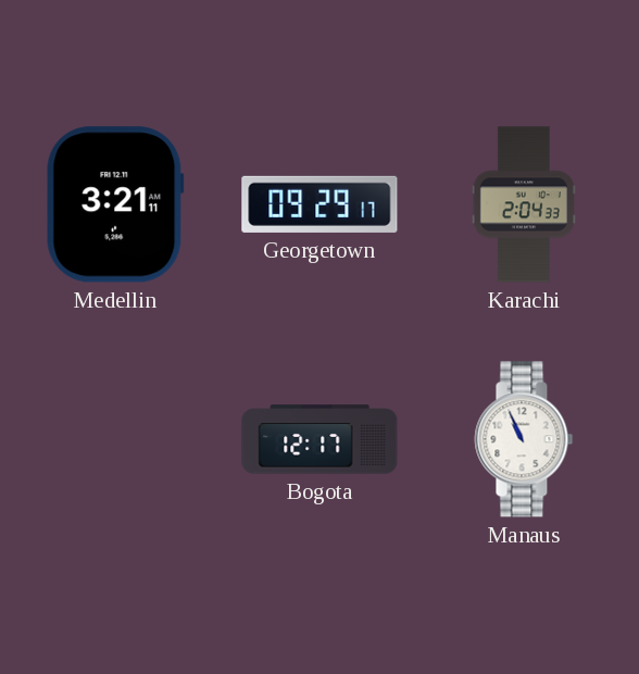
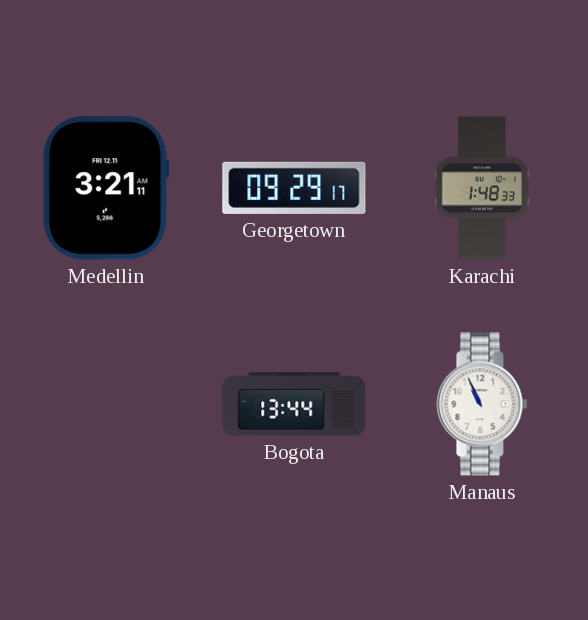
Karachi: 2:04 -> 1:48 (482, 188)
Bogota: 12:17 -> 13:44 (294, 404)
